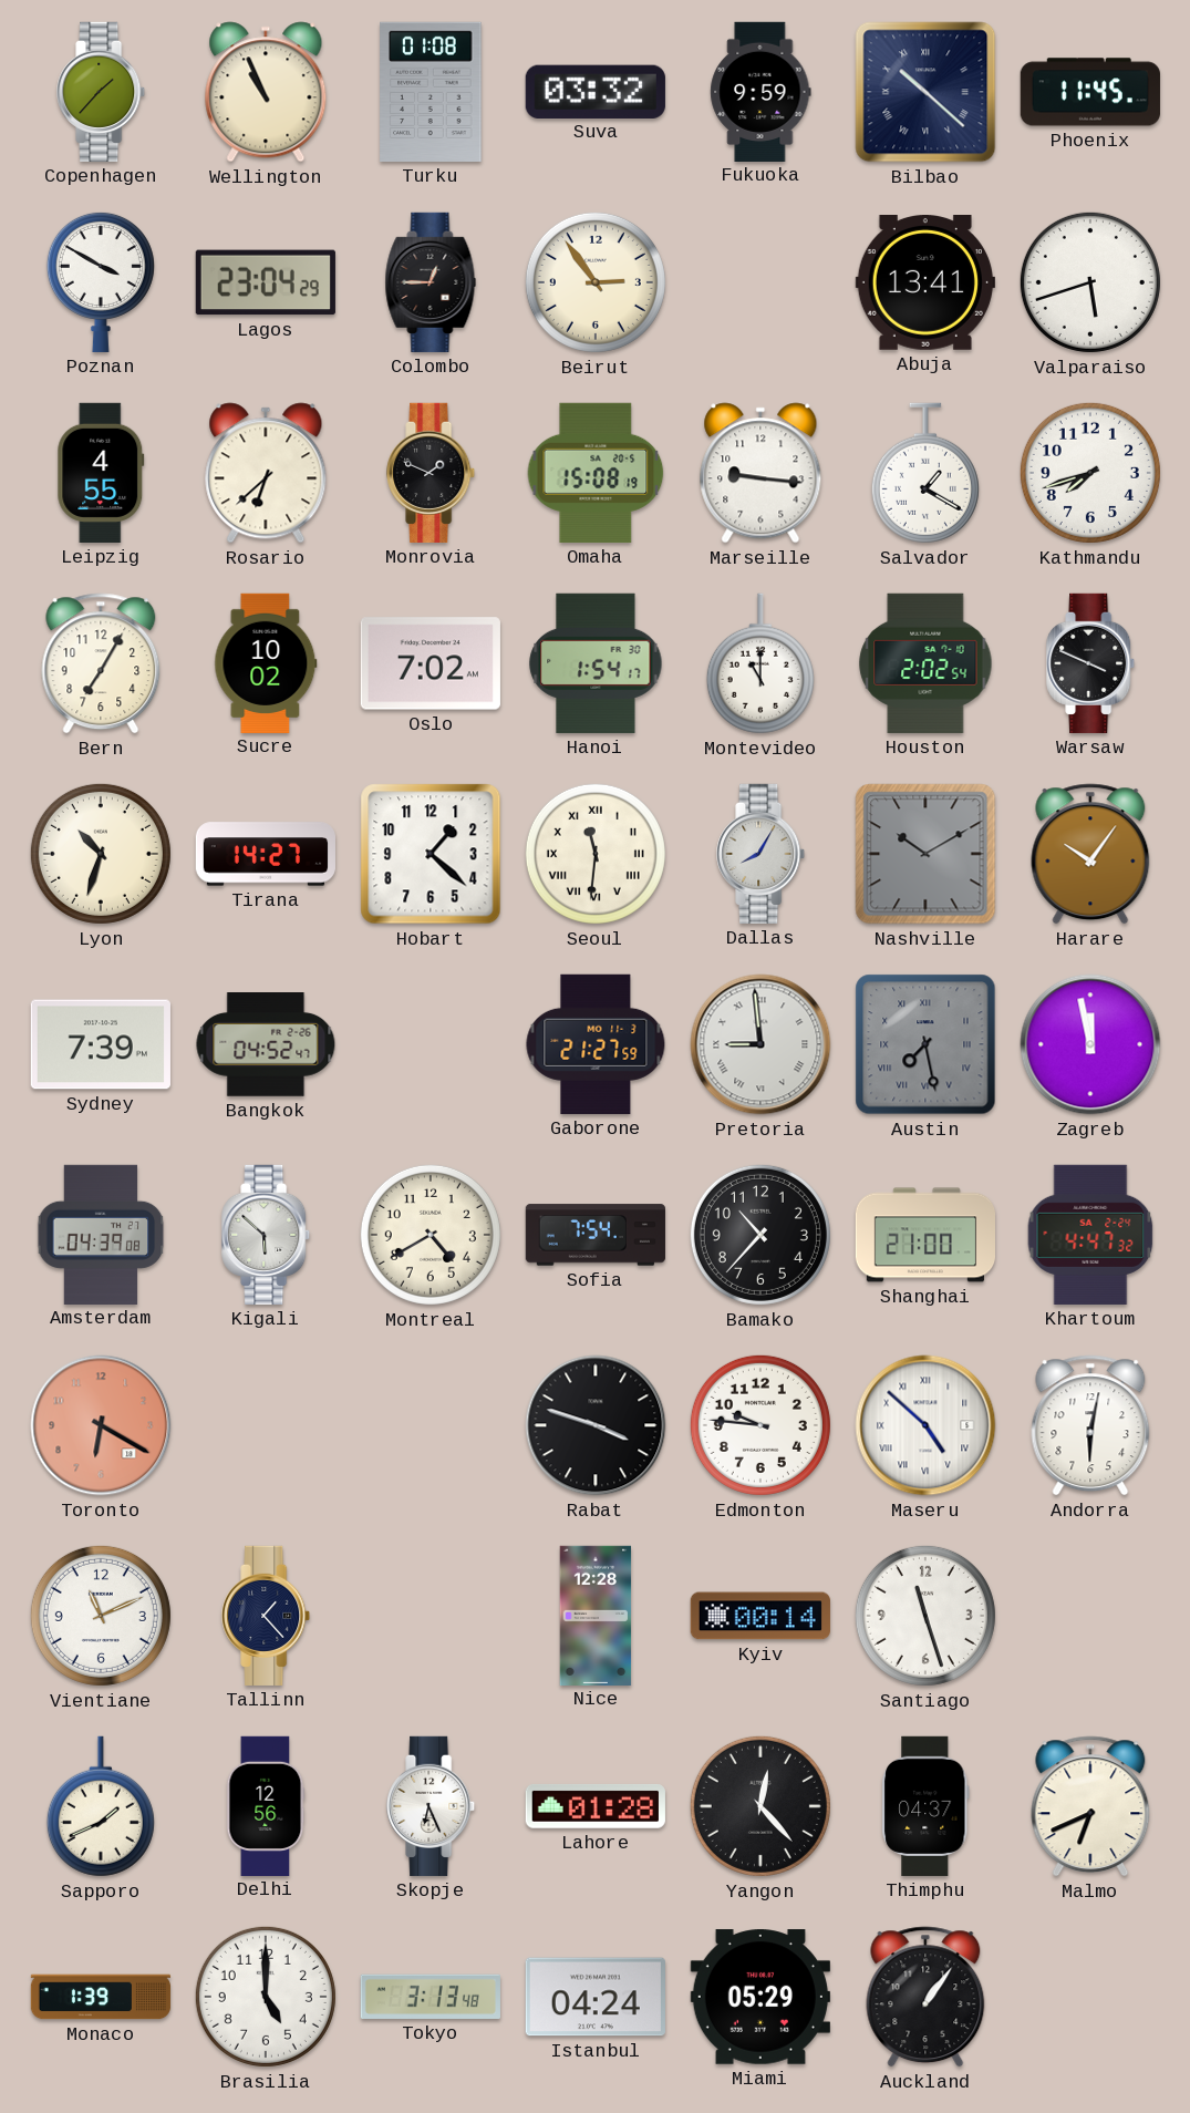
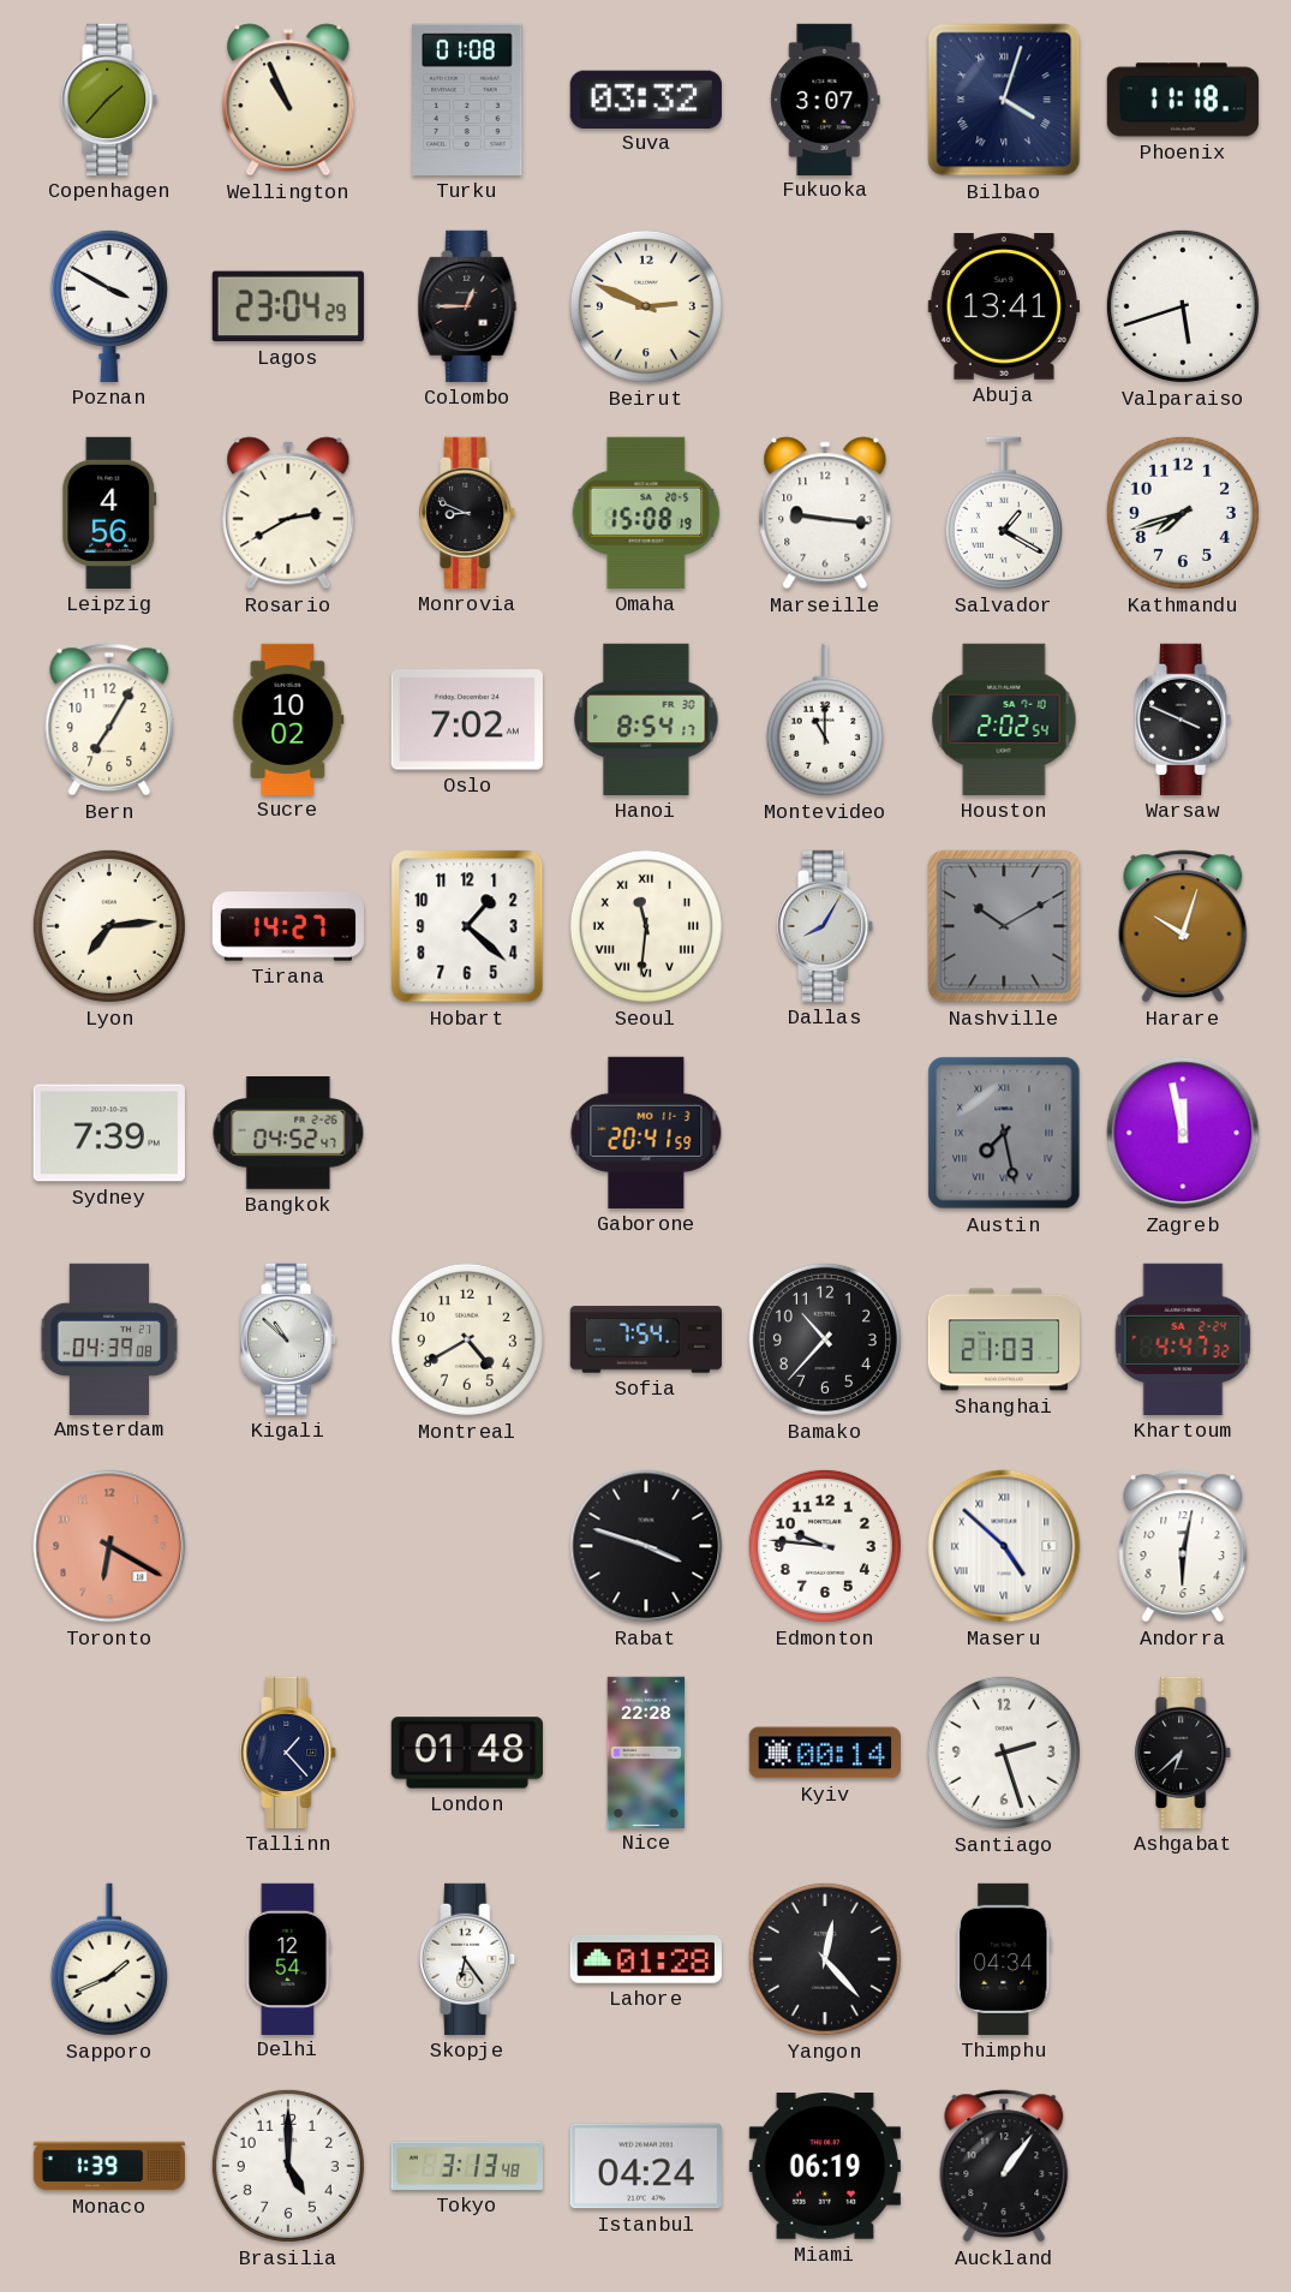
Fukuoka: 9:59 -> 3:07 (825, 99)
Bilbao: 10:22 -> 4:03 (1004, 100)
Phoenix: 11:45 -> 11:18 (1183, 100)
Beirut: 2:54 -> 2:49 (646, 306)
Leipzig: 4:55 -> 4:56 (109, 513)
Rosario: 6:38 -> 2:40 (288, 513)
Monrovia: 1:49 -> 8:49 (468, 513)
Hanoi: 1:54 -> 8:54 (646, 720)
Lyon: 10:33 -> 7:14 (109, 926)
Harare: 10:06 -> 10:03 (1183, 926)
Gaborone: 21:27 -> 20:41 (646, 1133)
Pretoria: 8:59 -> none (760, 1044)
Kigali: 5:52 -> 10:52 (289, 1339)
Shanghai: 21:00 -> 21:03 (1004, 1339)
Vientiane: 11:11 -> none (101, 1616)
London: none -> 01:48 (466, 1753)
Nice: 12:28 -> 22:28 (646, 1751)
Santiago: 11:27 -> 2:27 (1004, 1753)
Ashgabat: none -> 6:38 (1184, 1753)
Delhi: 12:56 -> 12:54 (288, 1958)
Skopje: 6:26 -> 6:24 (468, 1959)
Thimphu: 04:37 -> 04:34 (1005, 1959)
Malmo: 6:41 -> none (1090, 1806)
Miami: 05:29 -> 06:19 (825, 2166)
